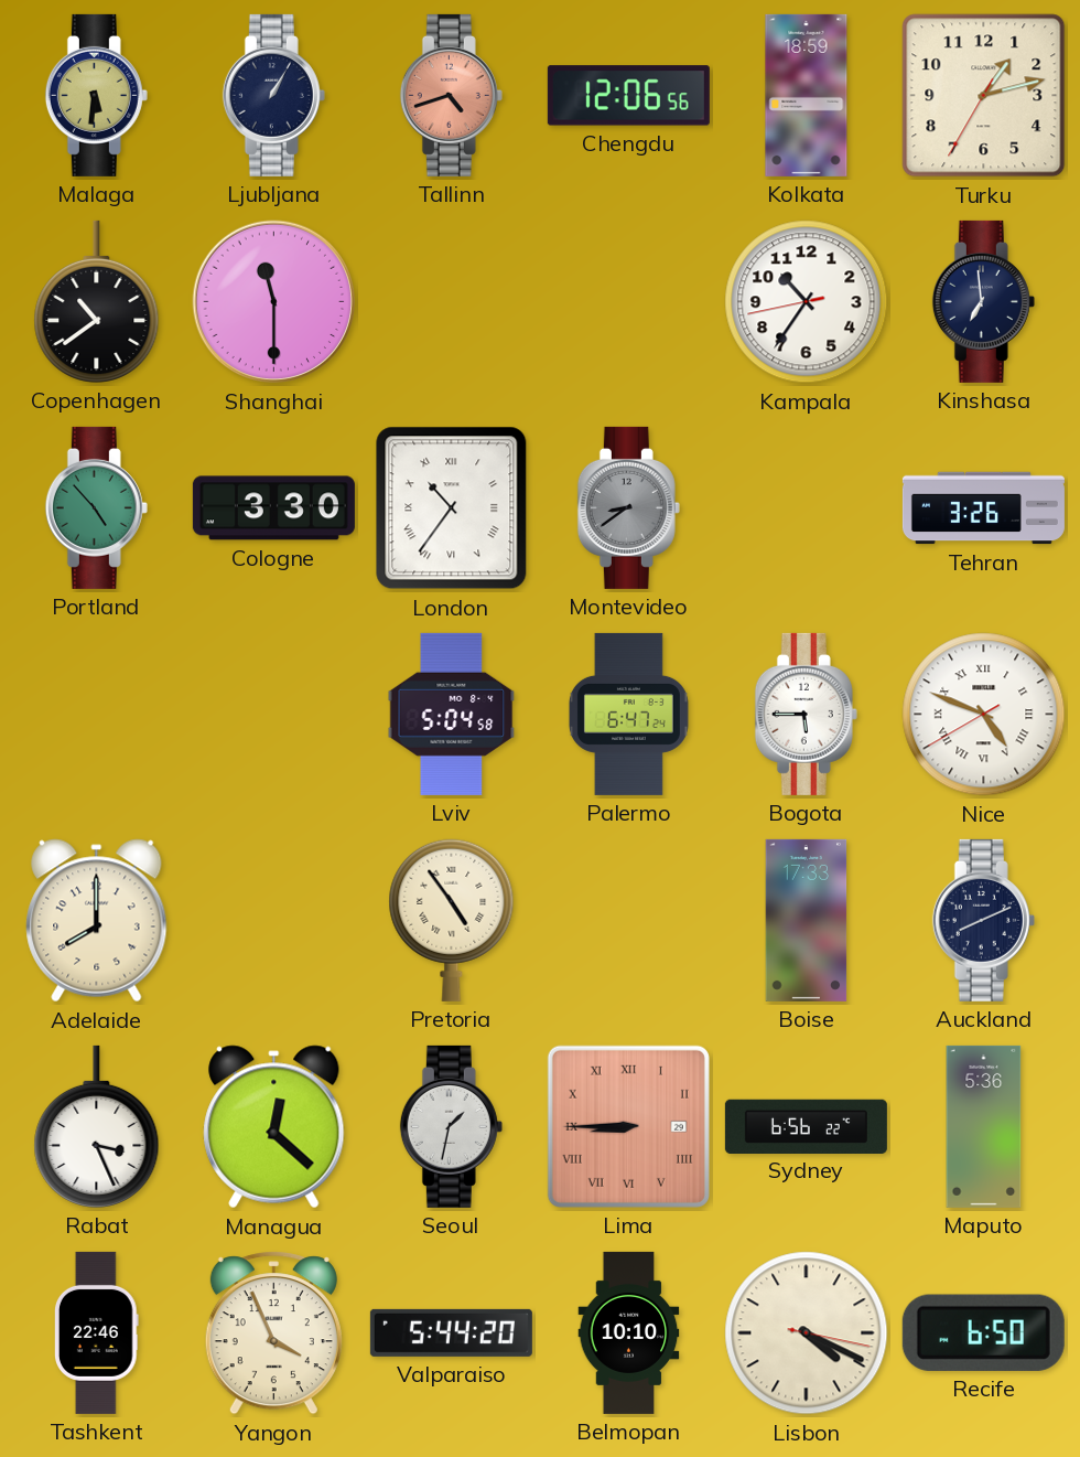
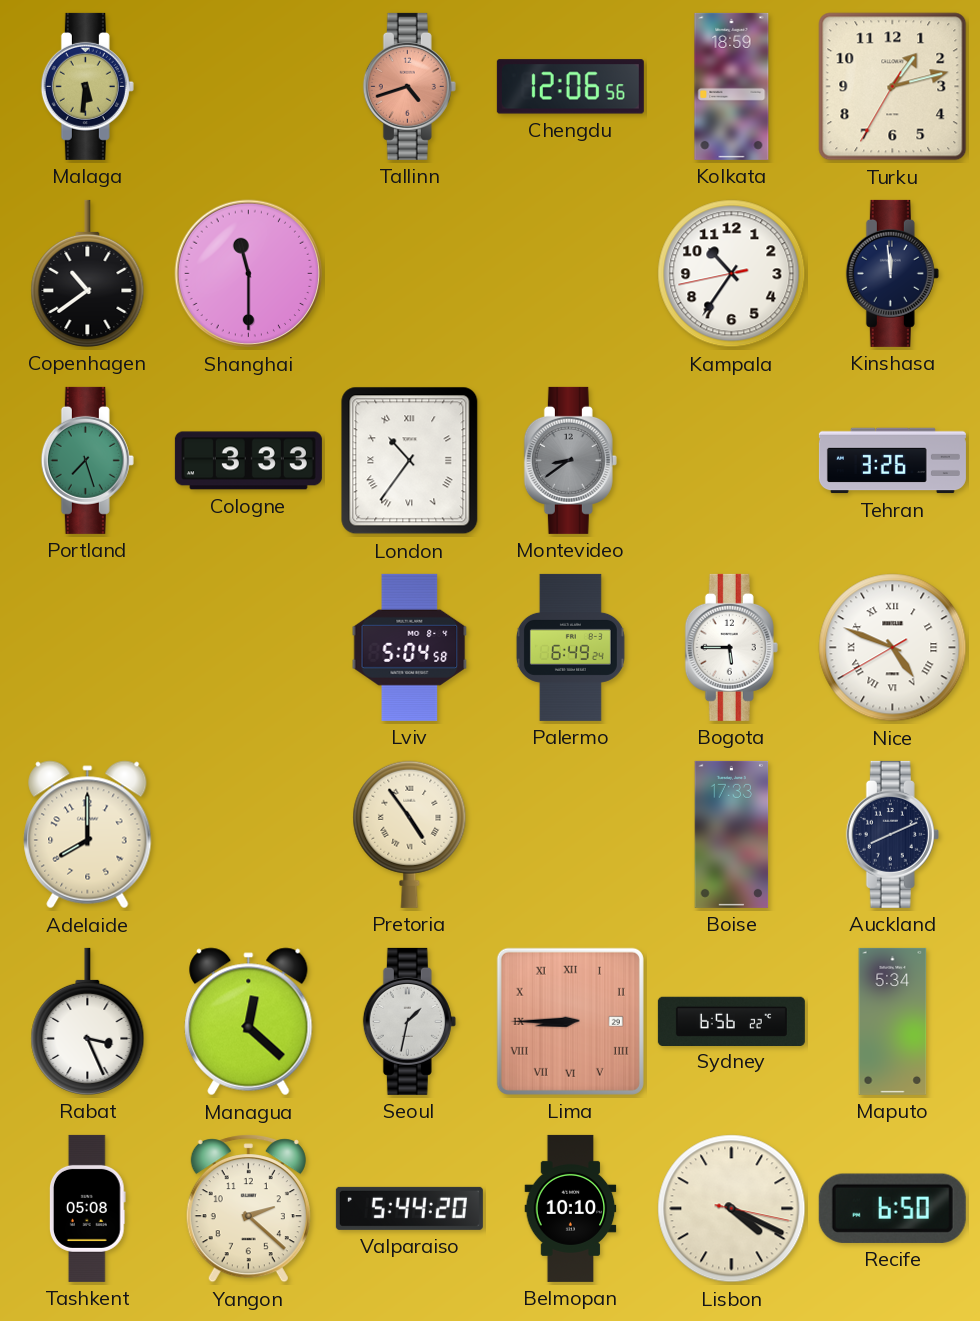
Ljubljana: 1:05 -> none (273, 95)
Kinshasa: 6:59 -> 11:59 (892, 273)
Portland: 4:53 -> 7:27 (87, 460)
Cologne: 3:30 -> 3:33 (248, 461)
Palermo: 6:47 -> 6:49 (570, 647)
Maputo: 5:36 -> 5:34 (893, 1021)
Tashkent: 22:46 -> 05:08 (88, 1208)
Yangon: 3:56 -> 2:22 (248, 1209)
